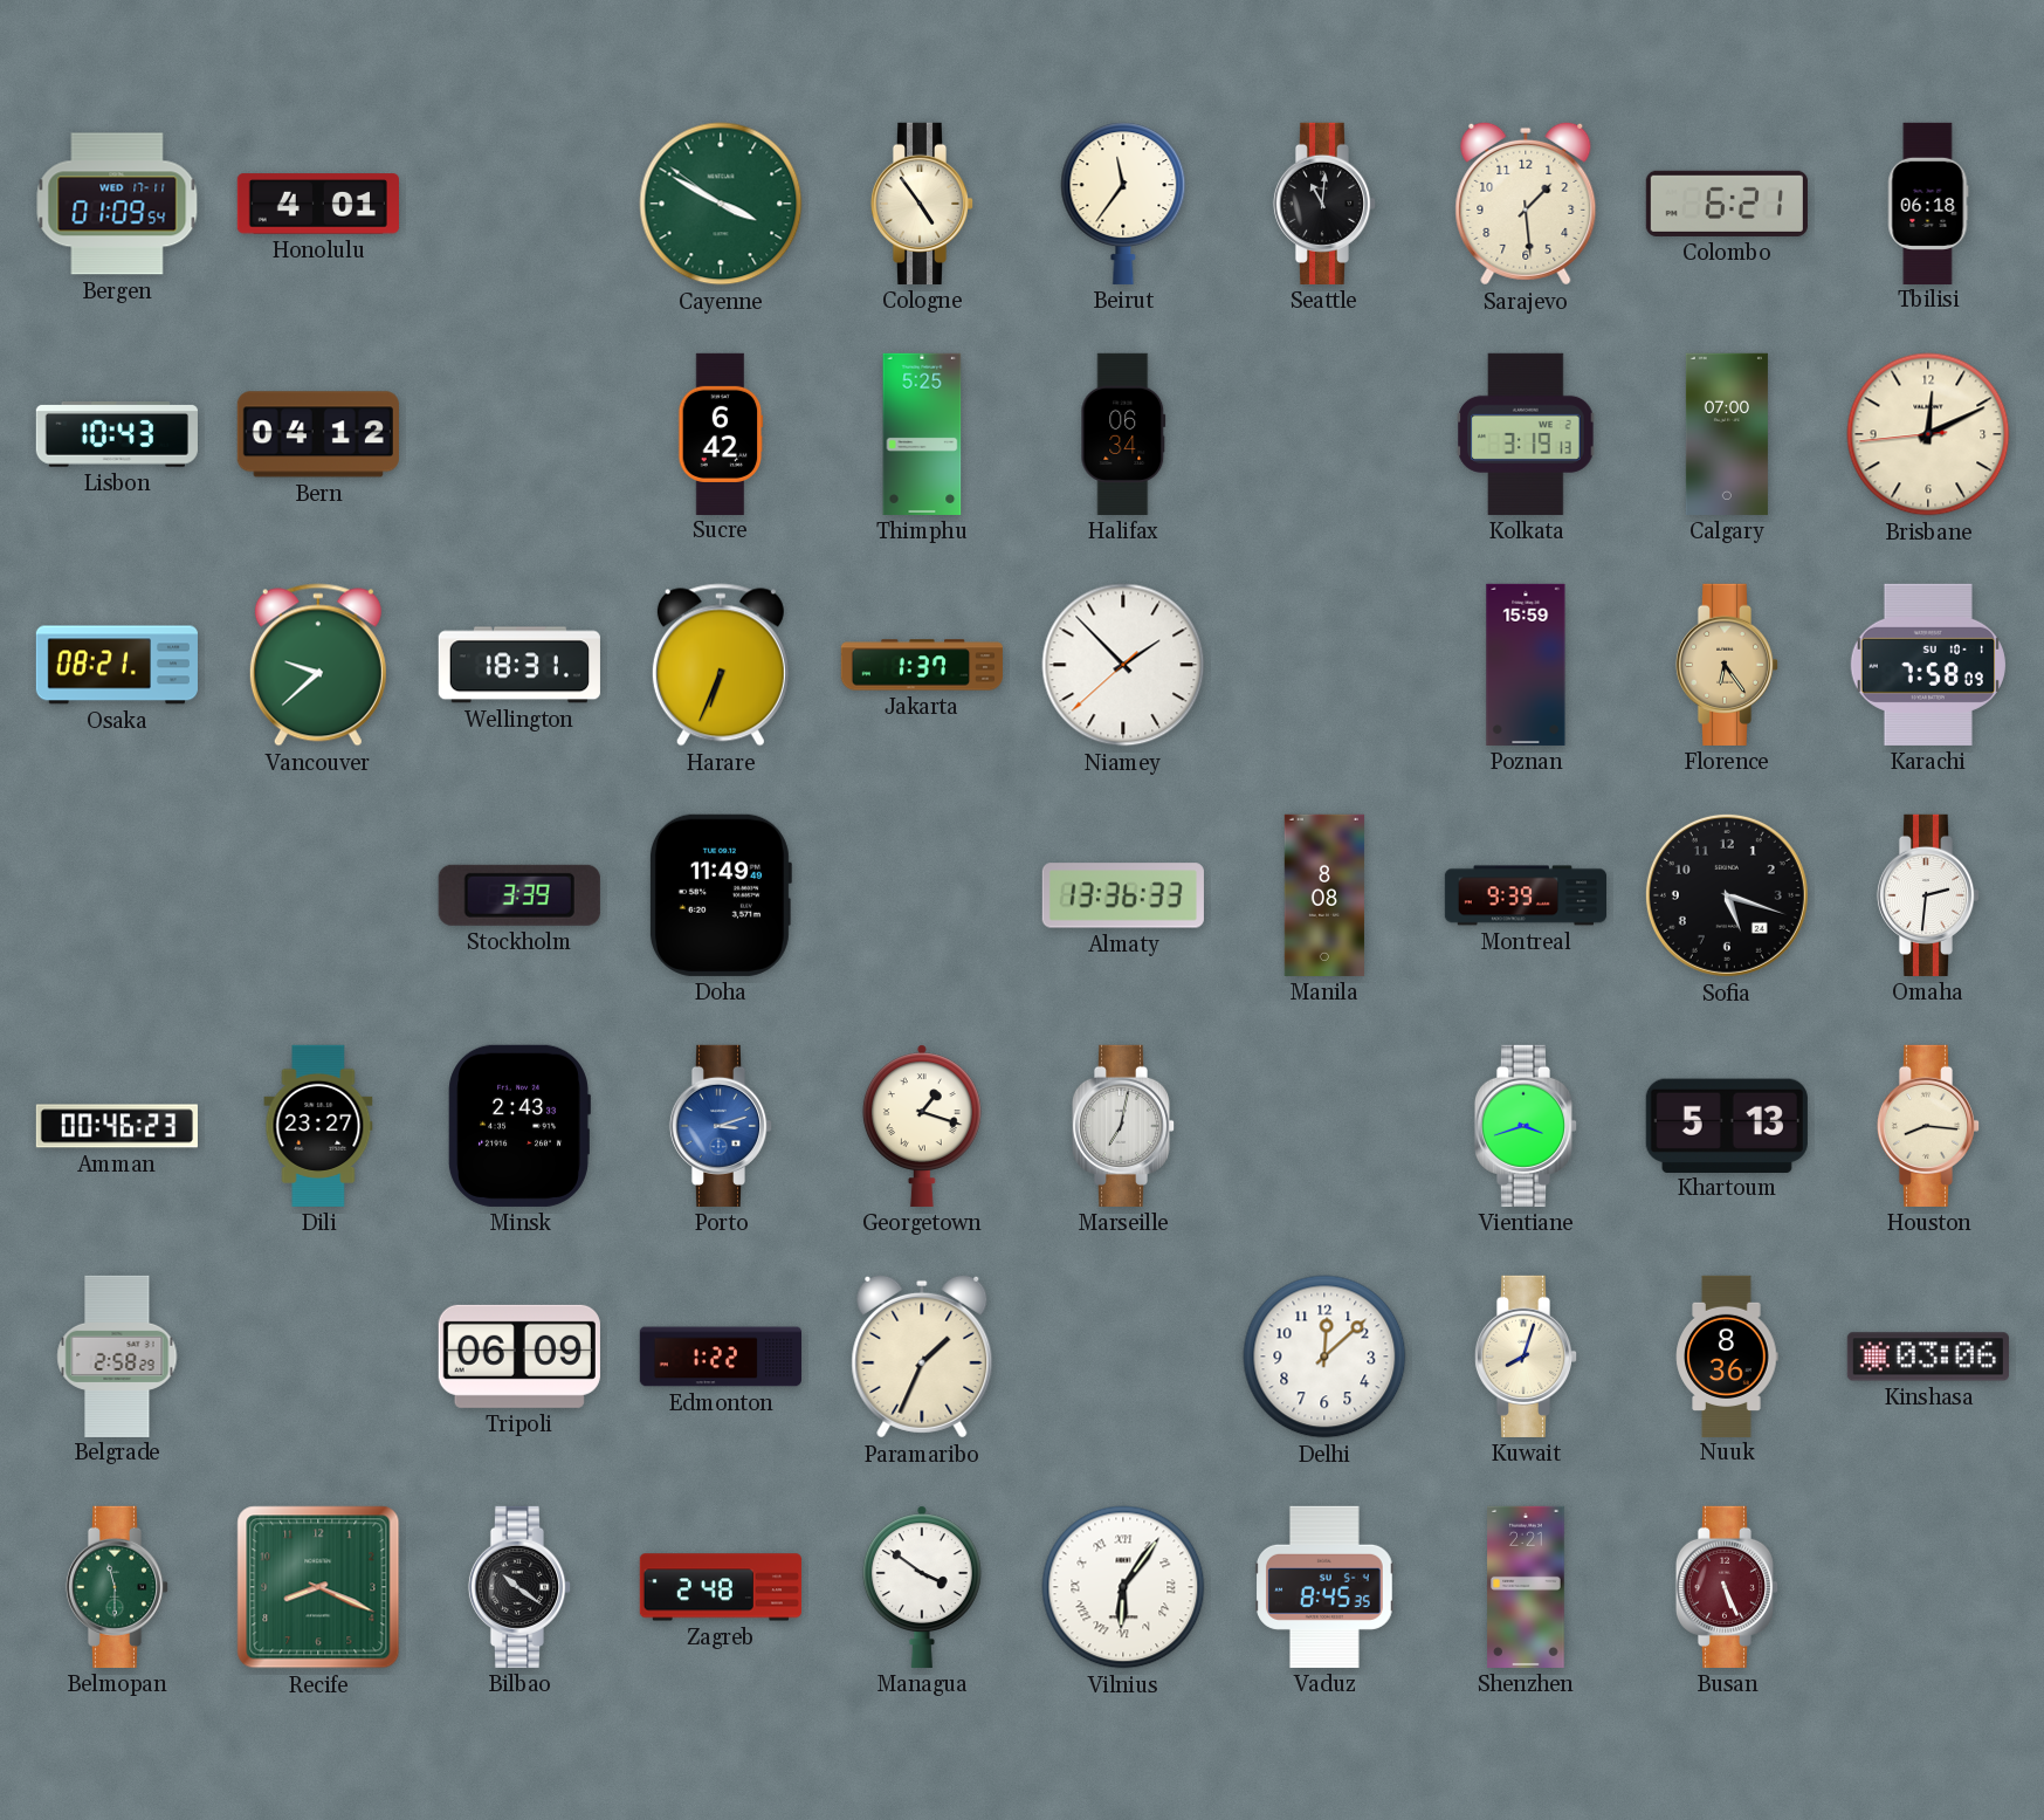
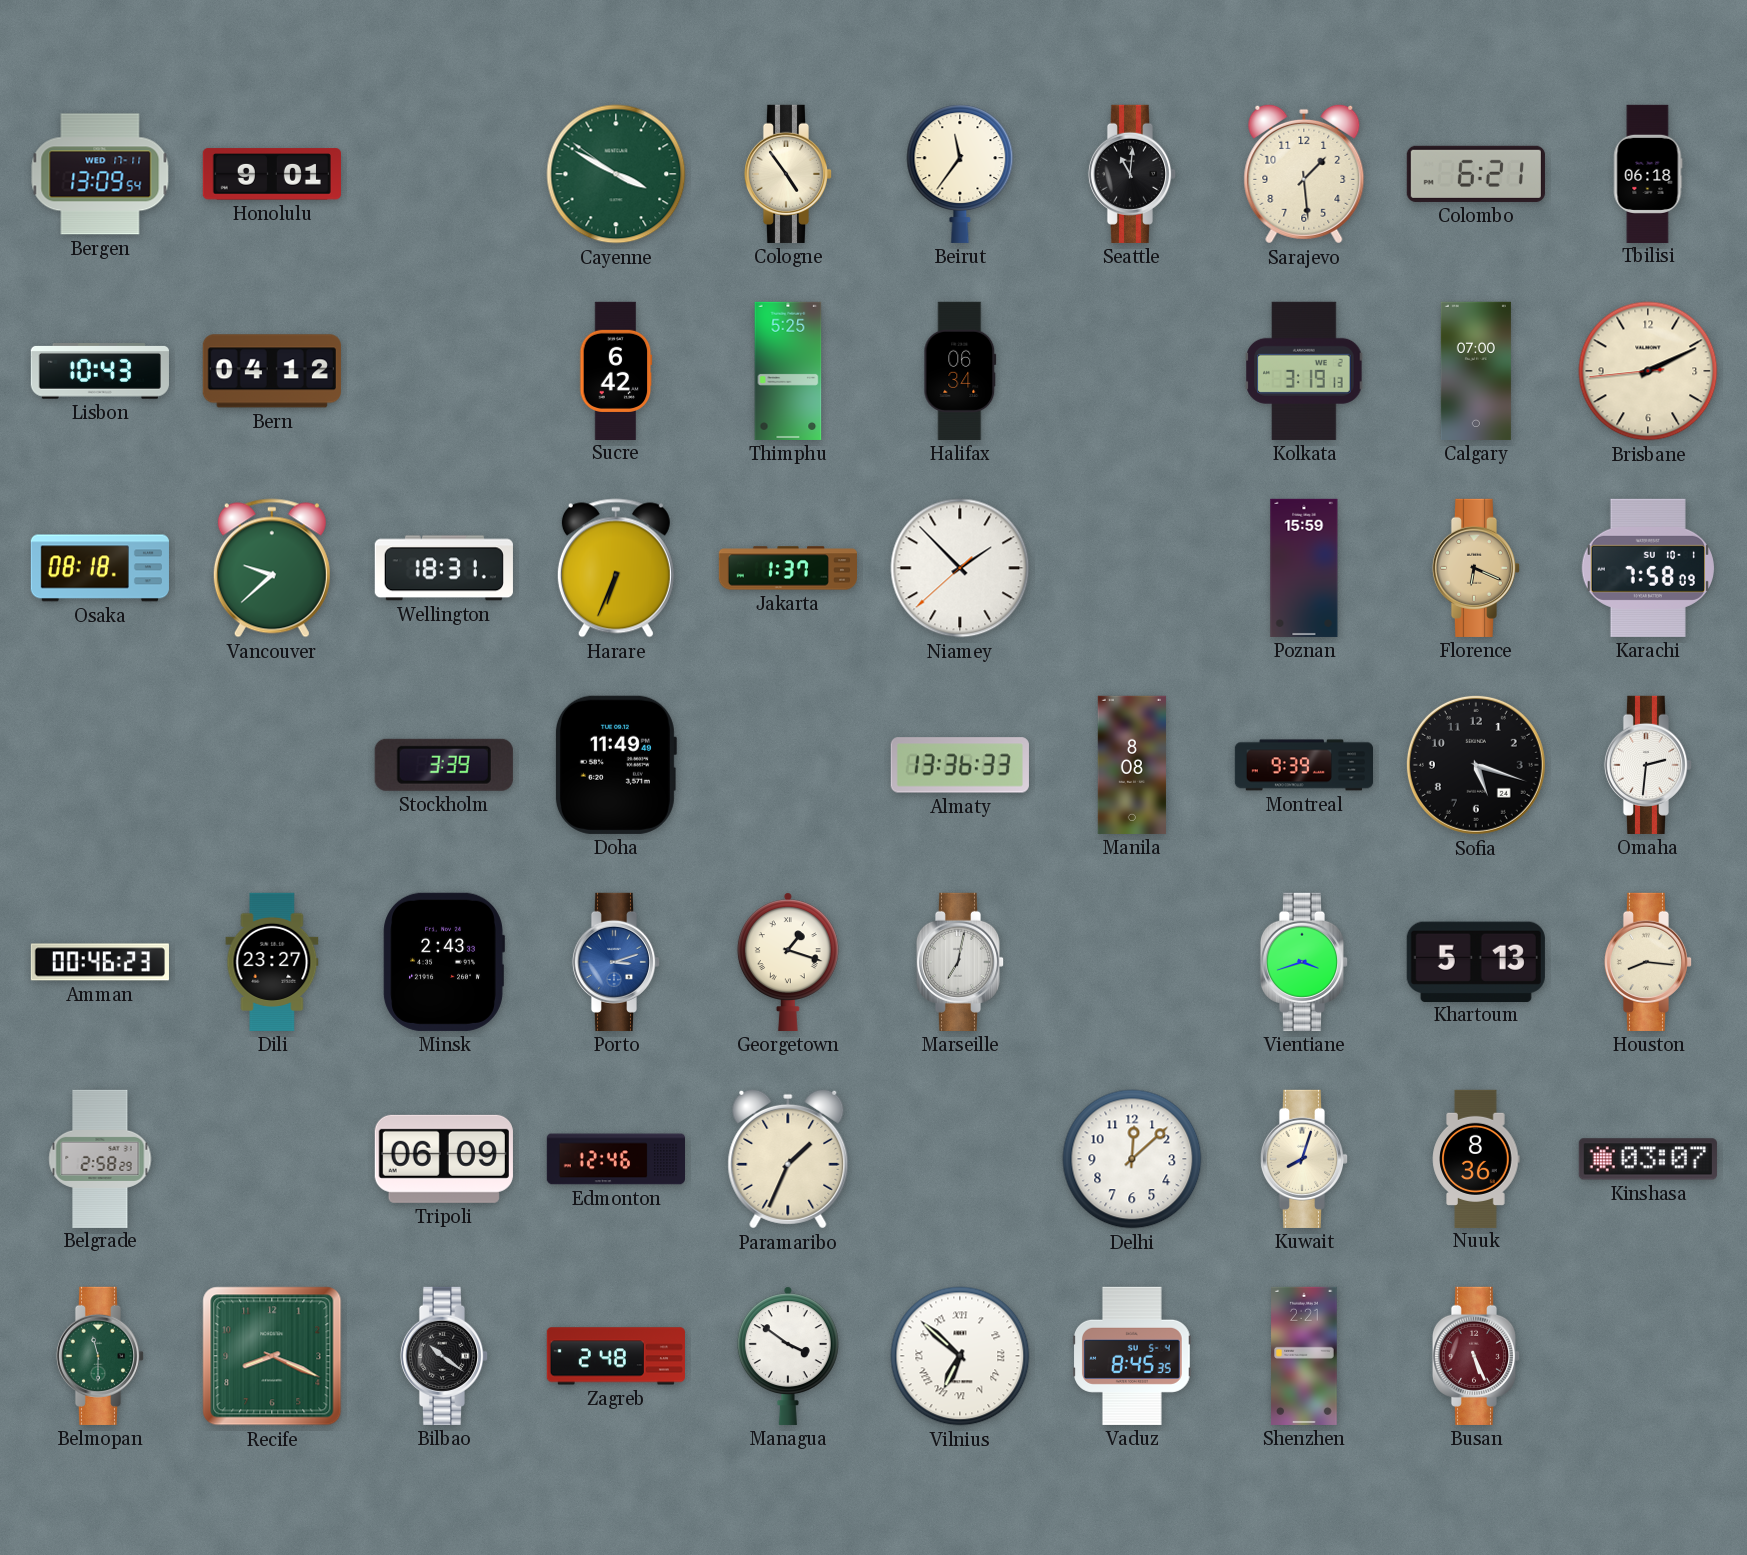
Bergen: 01:09 -> 13:09 (100, 174)
Honolulu: 4:01 -> 9:01 (272, 174)
Brisbane: 12:10 -> 2:10 (1648, 371)
Osaka: 08:21 -> 08:18 (100, 568)
Florence: 6:24 -> 6:19 (1476, 568)
Edmonton: 1:22 -> 12:46 (615, 1159)
Kinshasa: 03:06 -> 03:07 (1648, 1159)
Vilnius: 6:06 -> 6:52 (960, 1356)
